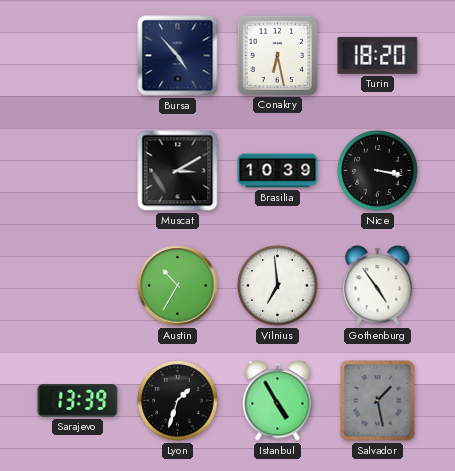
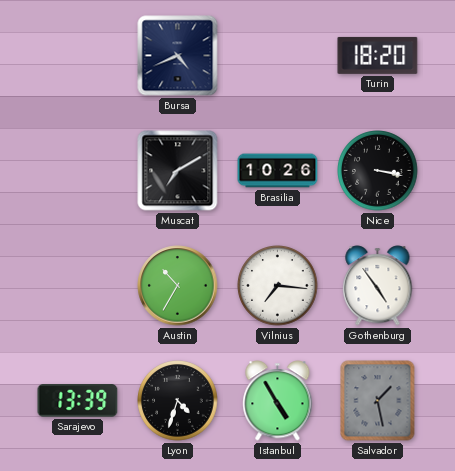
Bursa: 4:53 -> 4:41 (178, 56)
Conakry: 6:28 -> none (277, 55)
Muscat: 3:10 -> 7:10 (178, 171)
Brasilia: 10:39 -> 10:26 (278, 171)
Vilnius: 6:59 -> 7:16 (278, 286)
Lyon: 1:33 -> 4:33 (178, 401)
